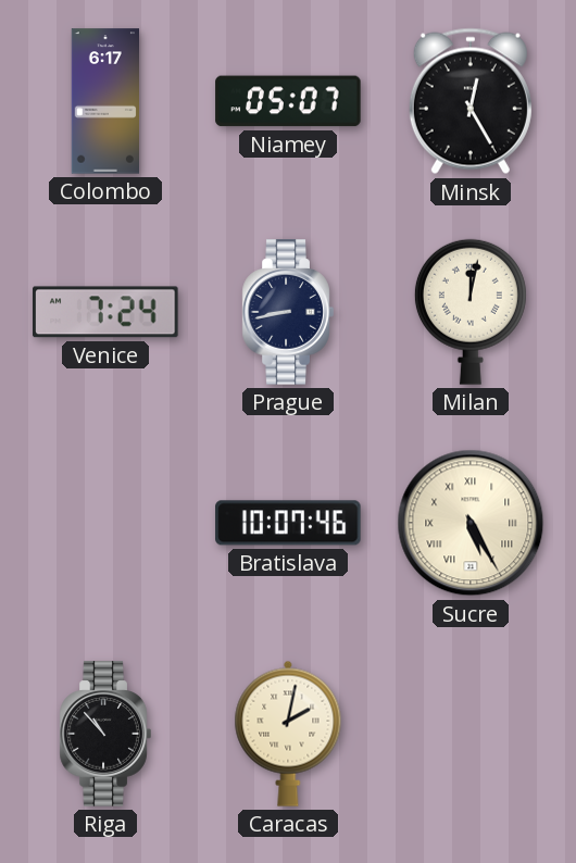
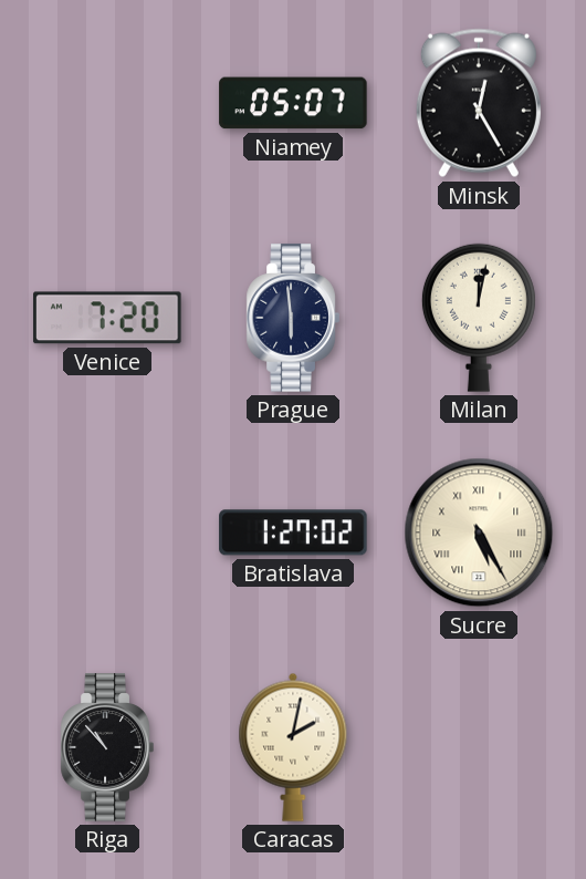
Colombo: 6:17 -> none (104, 101)
Venice: 7:24 -> 7:20 (107, 318)
Prague: 8:43 -> 5:59 (293, 318)
Bratislava: 10:07 -> 1:27 (293, 532)
